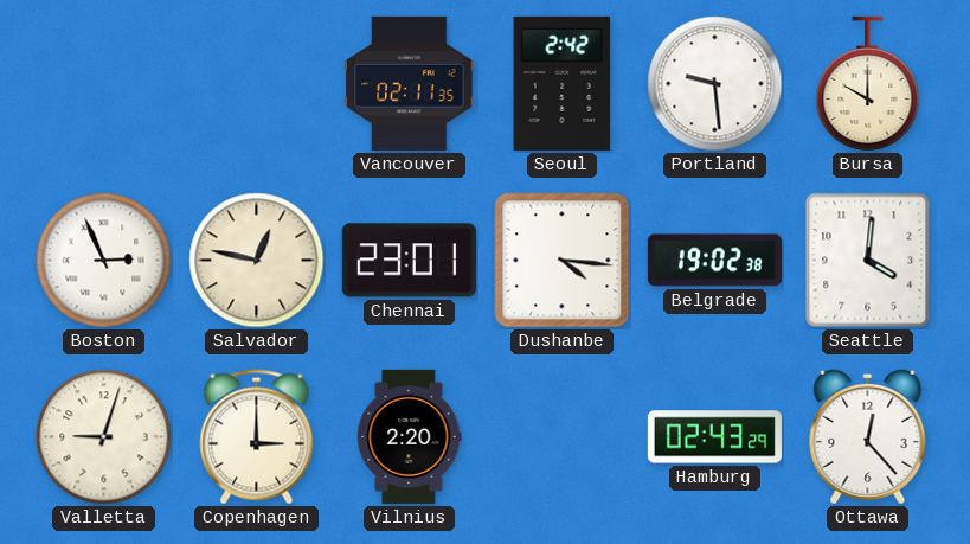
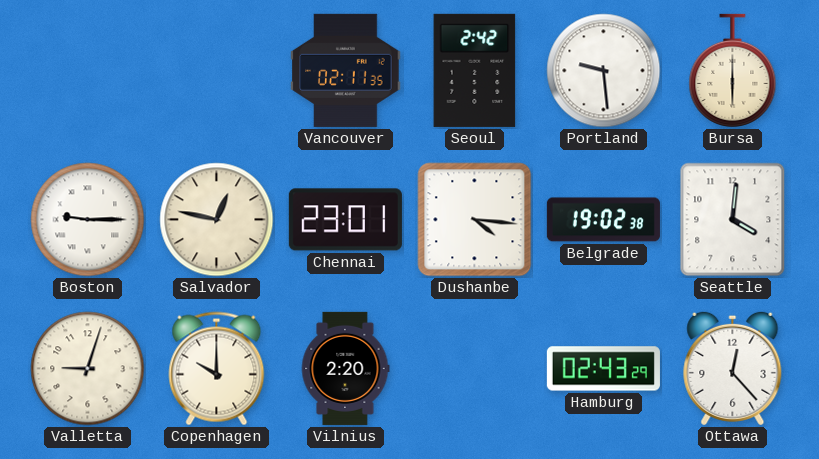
Bursa: 10:00 -> 6:00 (733, 70)
Boston: 2:56 -> 9:15 (88, 220)
Copenhagen: 3:00 -> 10:00 (217, 369)
